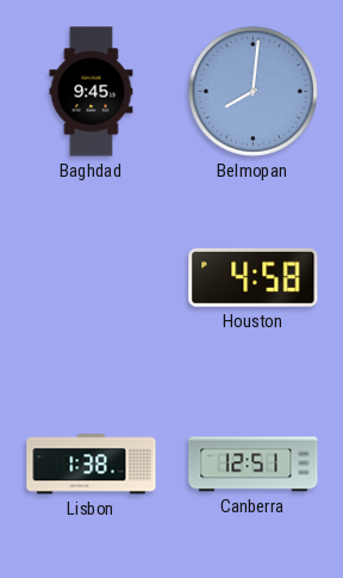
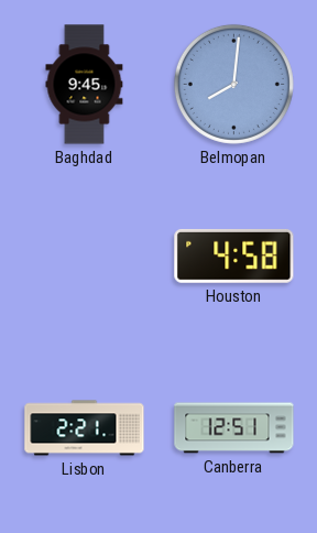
Lisbon: 1:38 -> 2:21 (85, 428)
